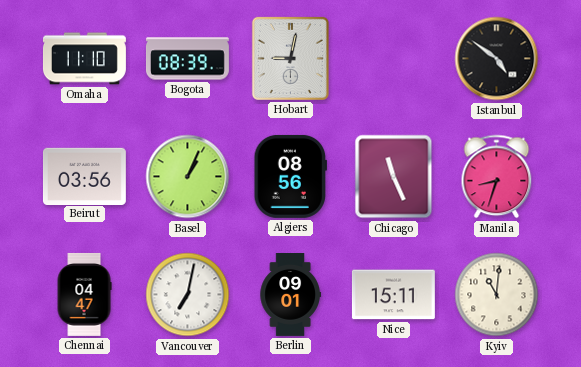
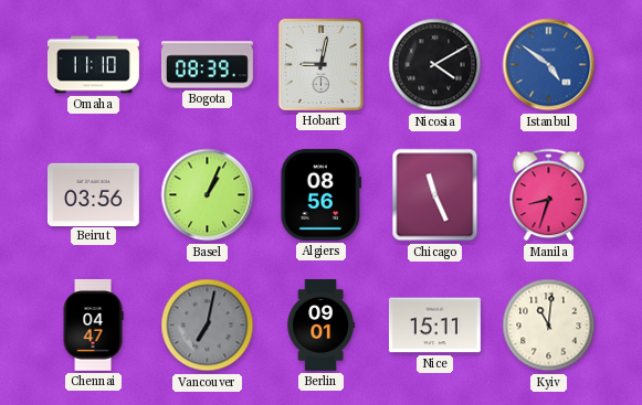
Nicosia: none -> 4:10 (435, 65)
Istanbul dial: black -> blue (549, 65)
Vancouver dial: white -> grey (208, 326)
